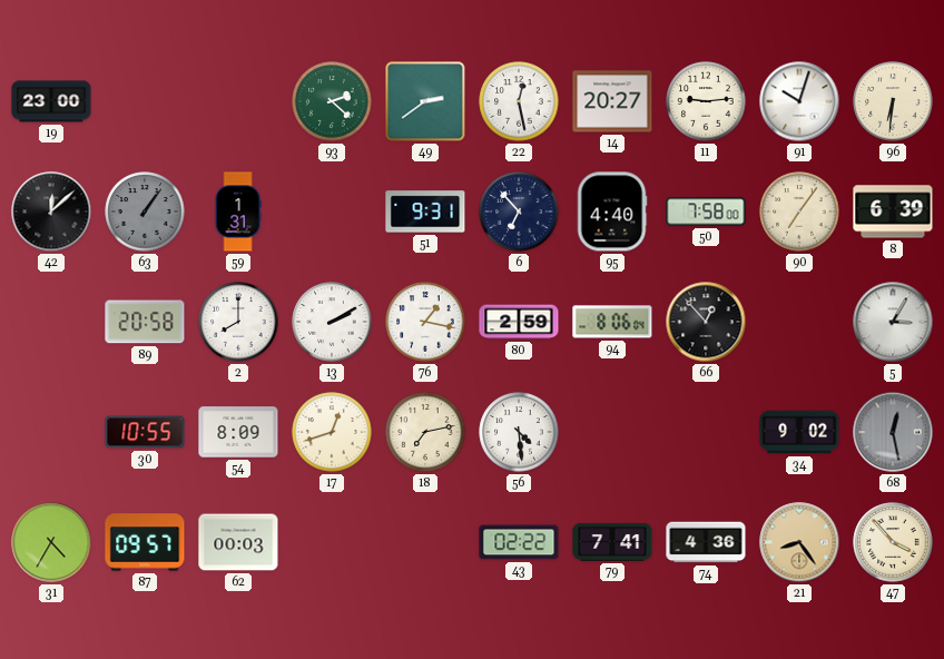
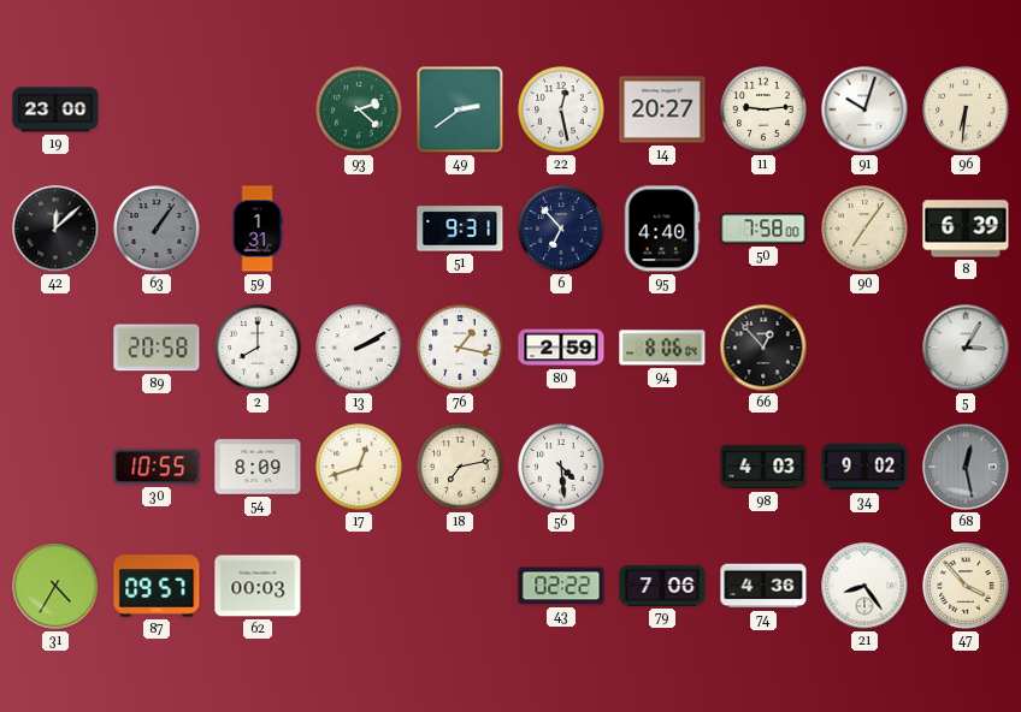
98: none -> 4:03 (763, 467)
79: 7:41 -> 7:06 (662, 586)
21 dial: champagne -> white (864, 586)
